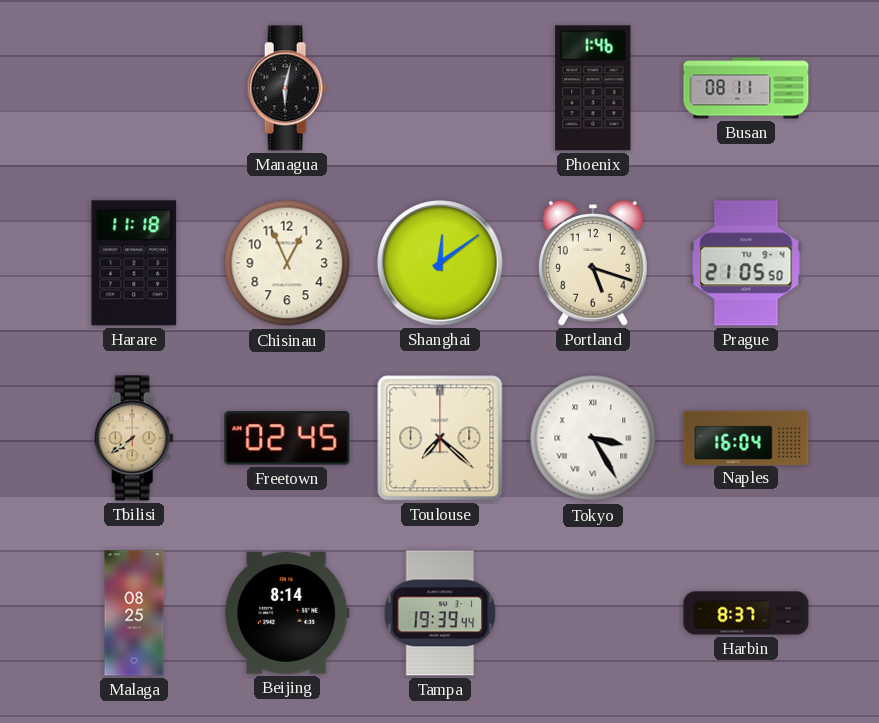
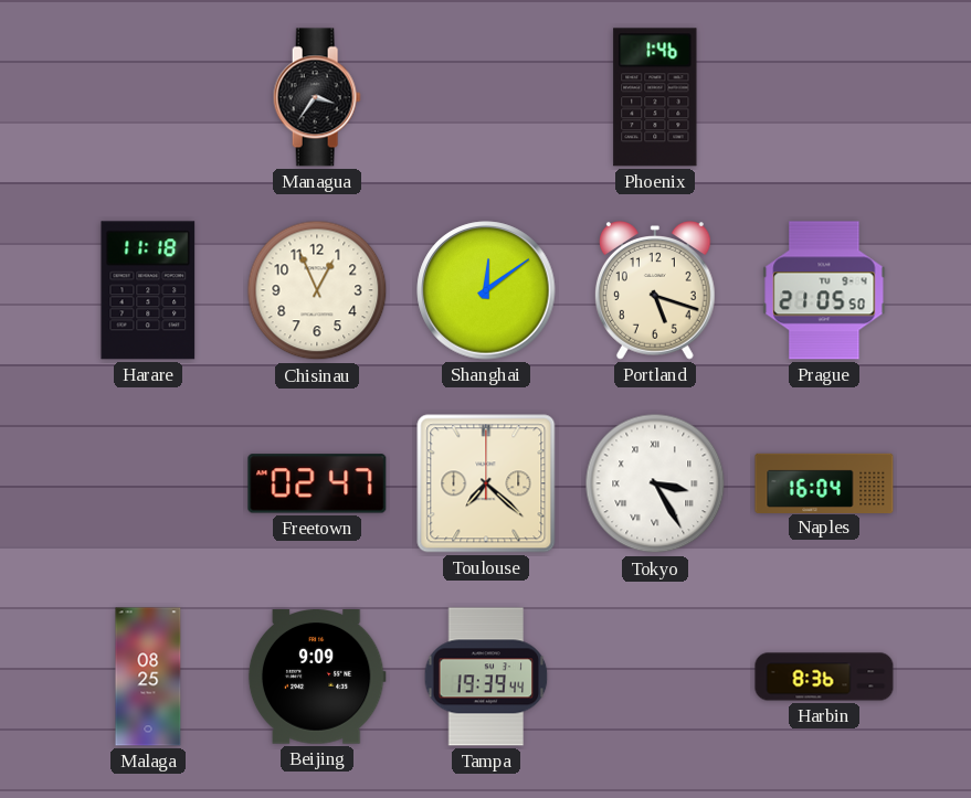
Managua: 6:02 -> 3:36 (317, 97)
Busan: 08:11 -> none (746, 88)
Tbilisi: 7:39 -> none (134, 438)
Freetown: 02:45 -> 02:47 (317, 483)
Beijing: 8:14 -> 9:09 (317, 677)
Harbin: 8:37 -> 8:36 (824, 677)
